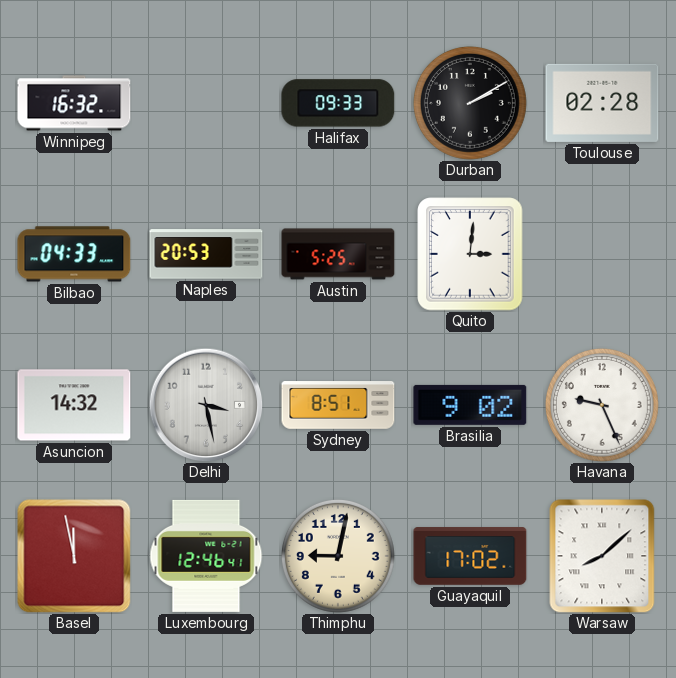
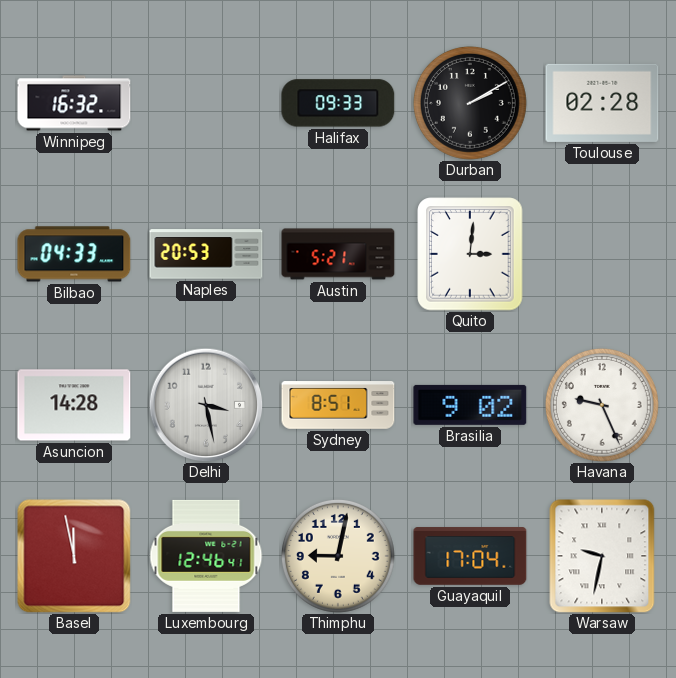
Austin: 5:25 -> 5:21 (338, 254)
Asuncion: 14:32 -> 14:28 (74, 405)
Guayaquil: 17:02 -> 17:04 (470, 556)
Warsaw: 8:08 -> 9:32 (602, 556)
